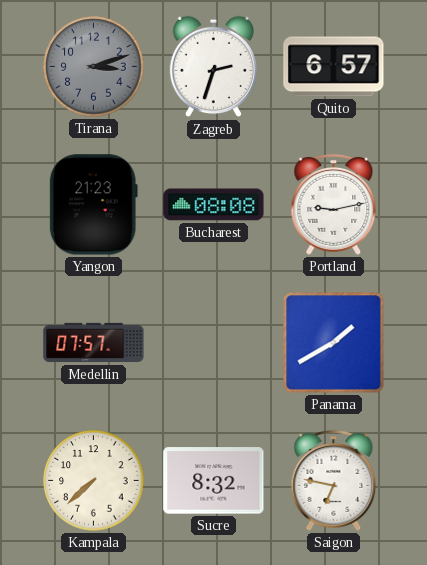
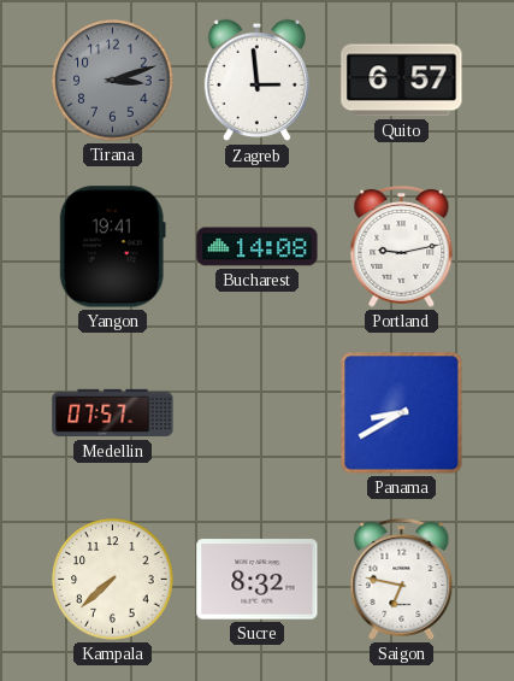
Zagreb: 2:33 -> 2:59 (256, 81)
Yangon: 21:23 -> 19:41 (112, 247)
Bucharest: 08:08 -> 14:08 (258, 247)
Panama: 1:40 -> 8:40 (402, 413)
